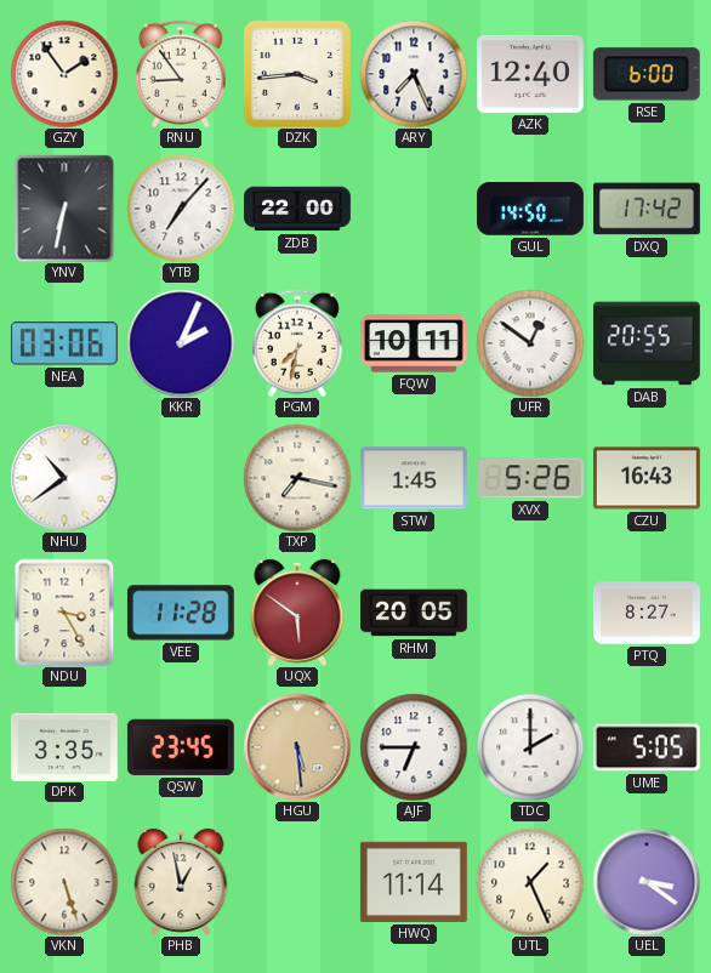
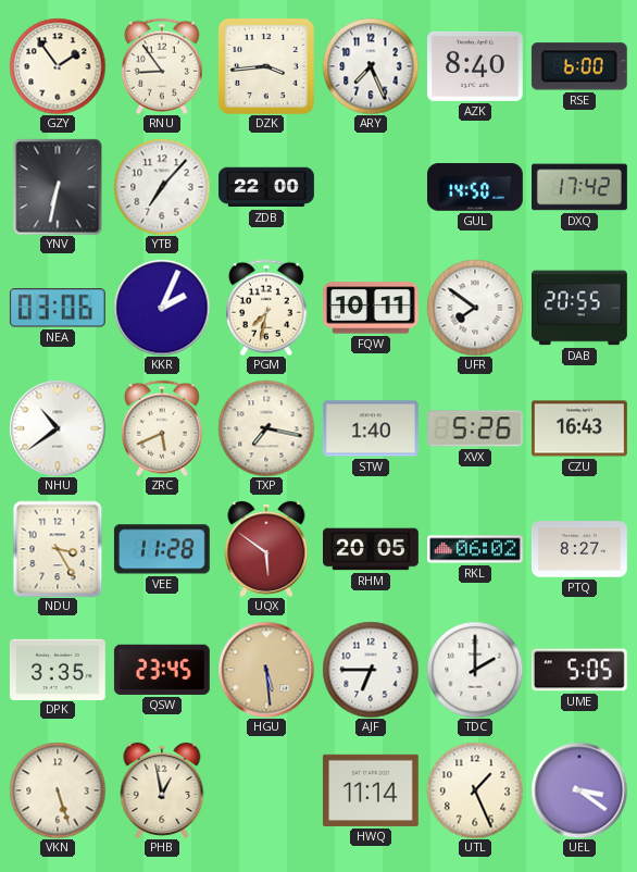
AZK: 12:40 -> 8:40 (475, 66)
UFR: 12:51 -> 7:51 (475, 308)
ZRC: none -> 5:41 (162, 428)
STW: 1:45 -> 1:40 (371, 428)
RKL: none -> 06:02 (475, 549)
